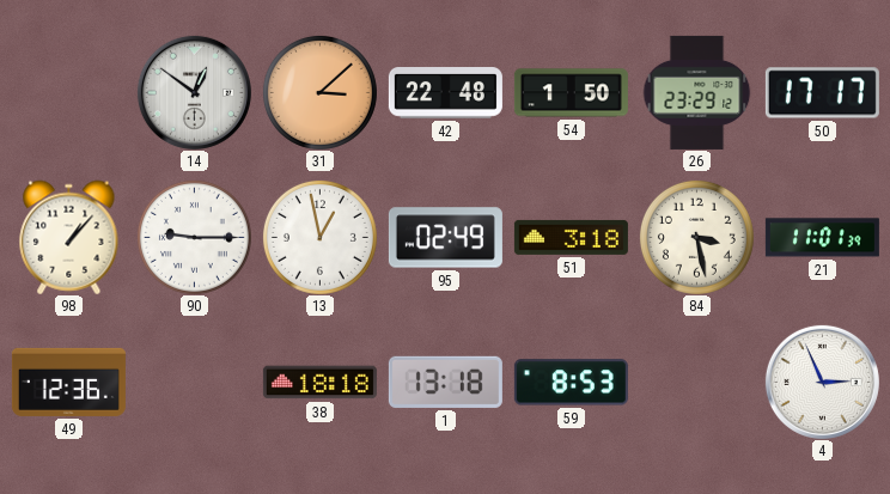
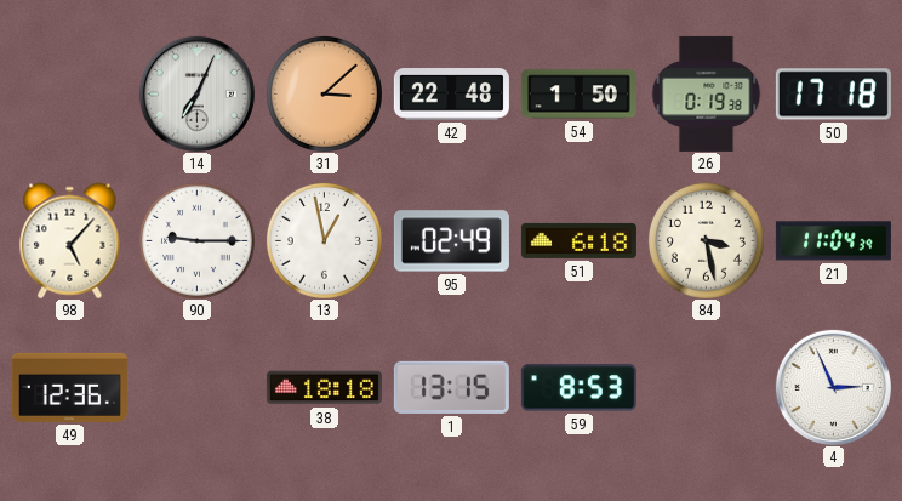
14: 12:51 -> 7:04 (196, 93)
26: 23:29 -> 0:19 (707, 93)
50: 17:17 -> 17:18 (833, 95)
98: 1:07 -> 5:07 (70, 240)
51: 3:18 -> 6:18 (578, 240)
21: 11:01 -> 11:04 (833, 241)
1: 13:18 -> 13:15 (451, 387)
